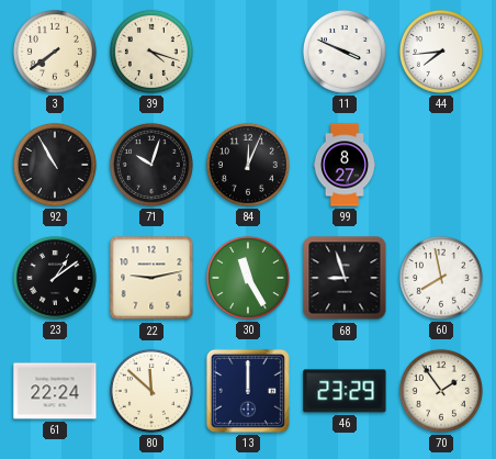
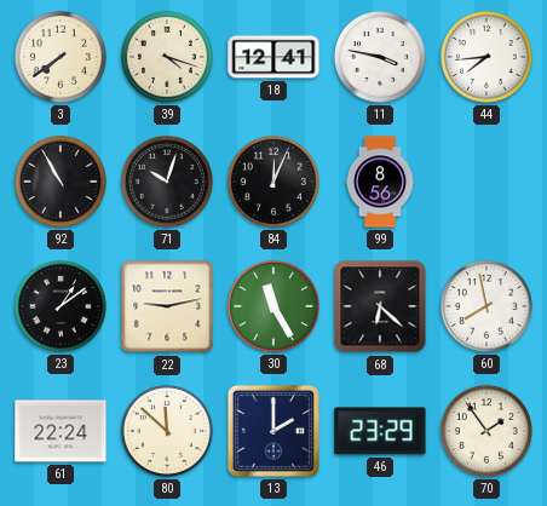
18: none -> 12:41 (273, 57)
11: 3:49 -> 3:47 (380, 57)
99: 8:27 -> 8:56 (379, 182)
68: 8:57 -> 6:22 (380, 306)
13: 12:00 -> 2:00 (273, 431)
